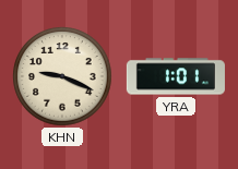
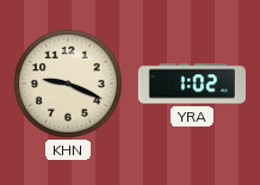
YRA: 1:01 -> 1:02 (192, 84)
